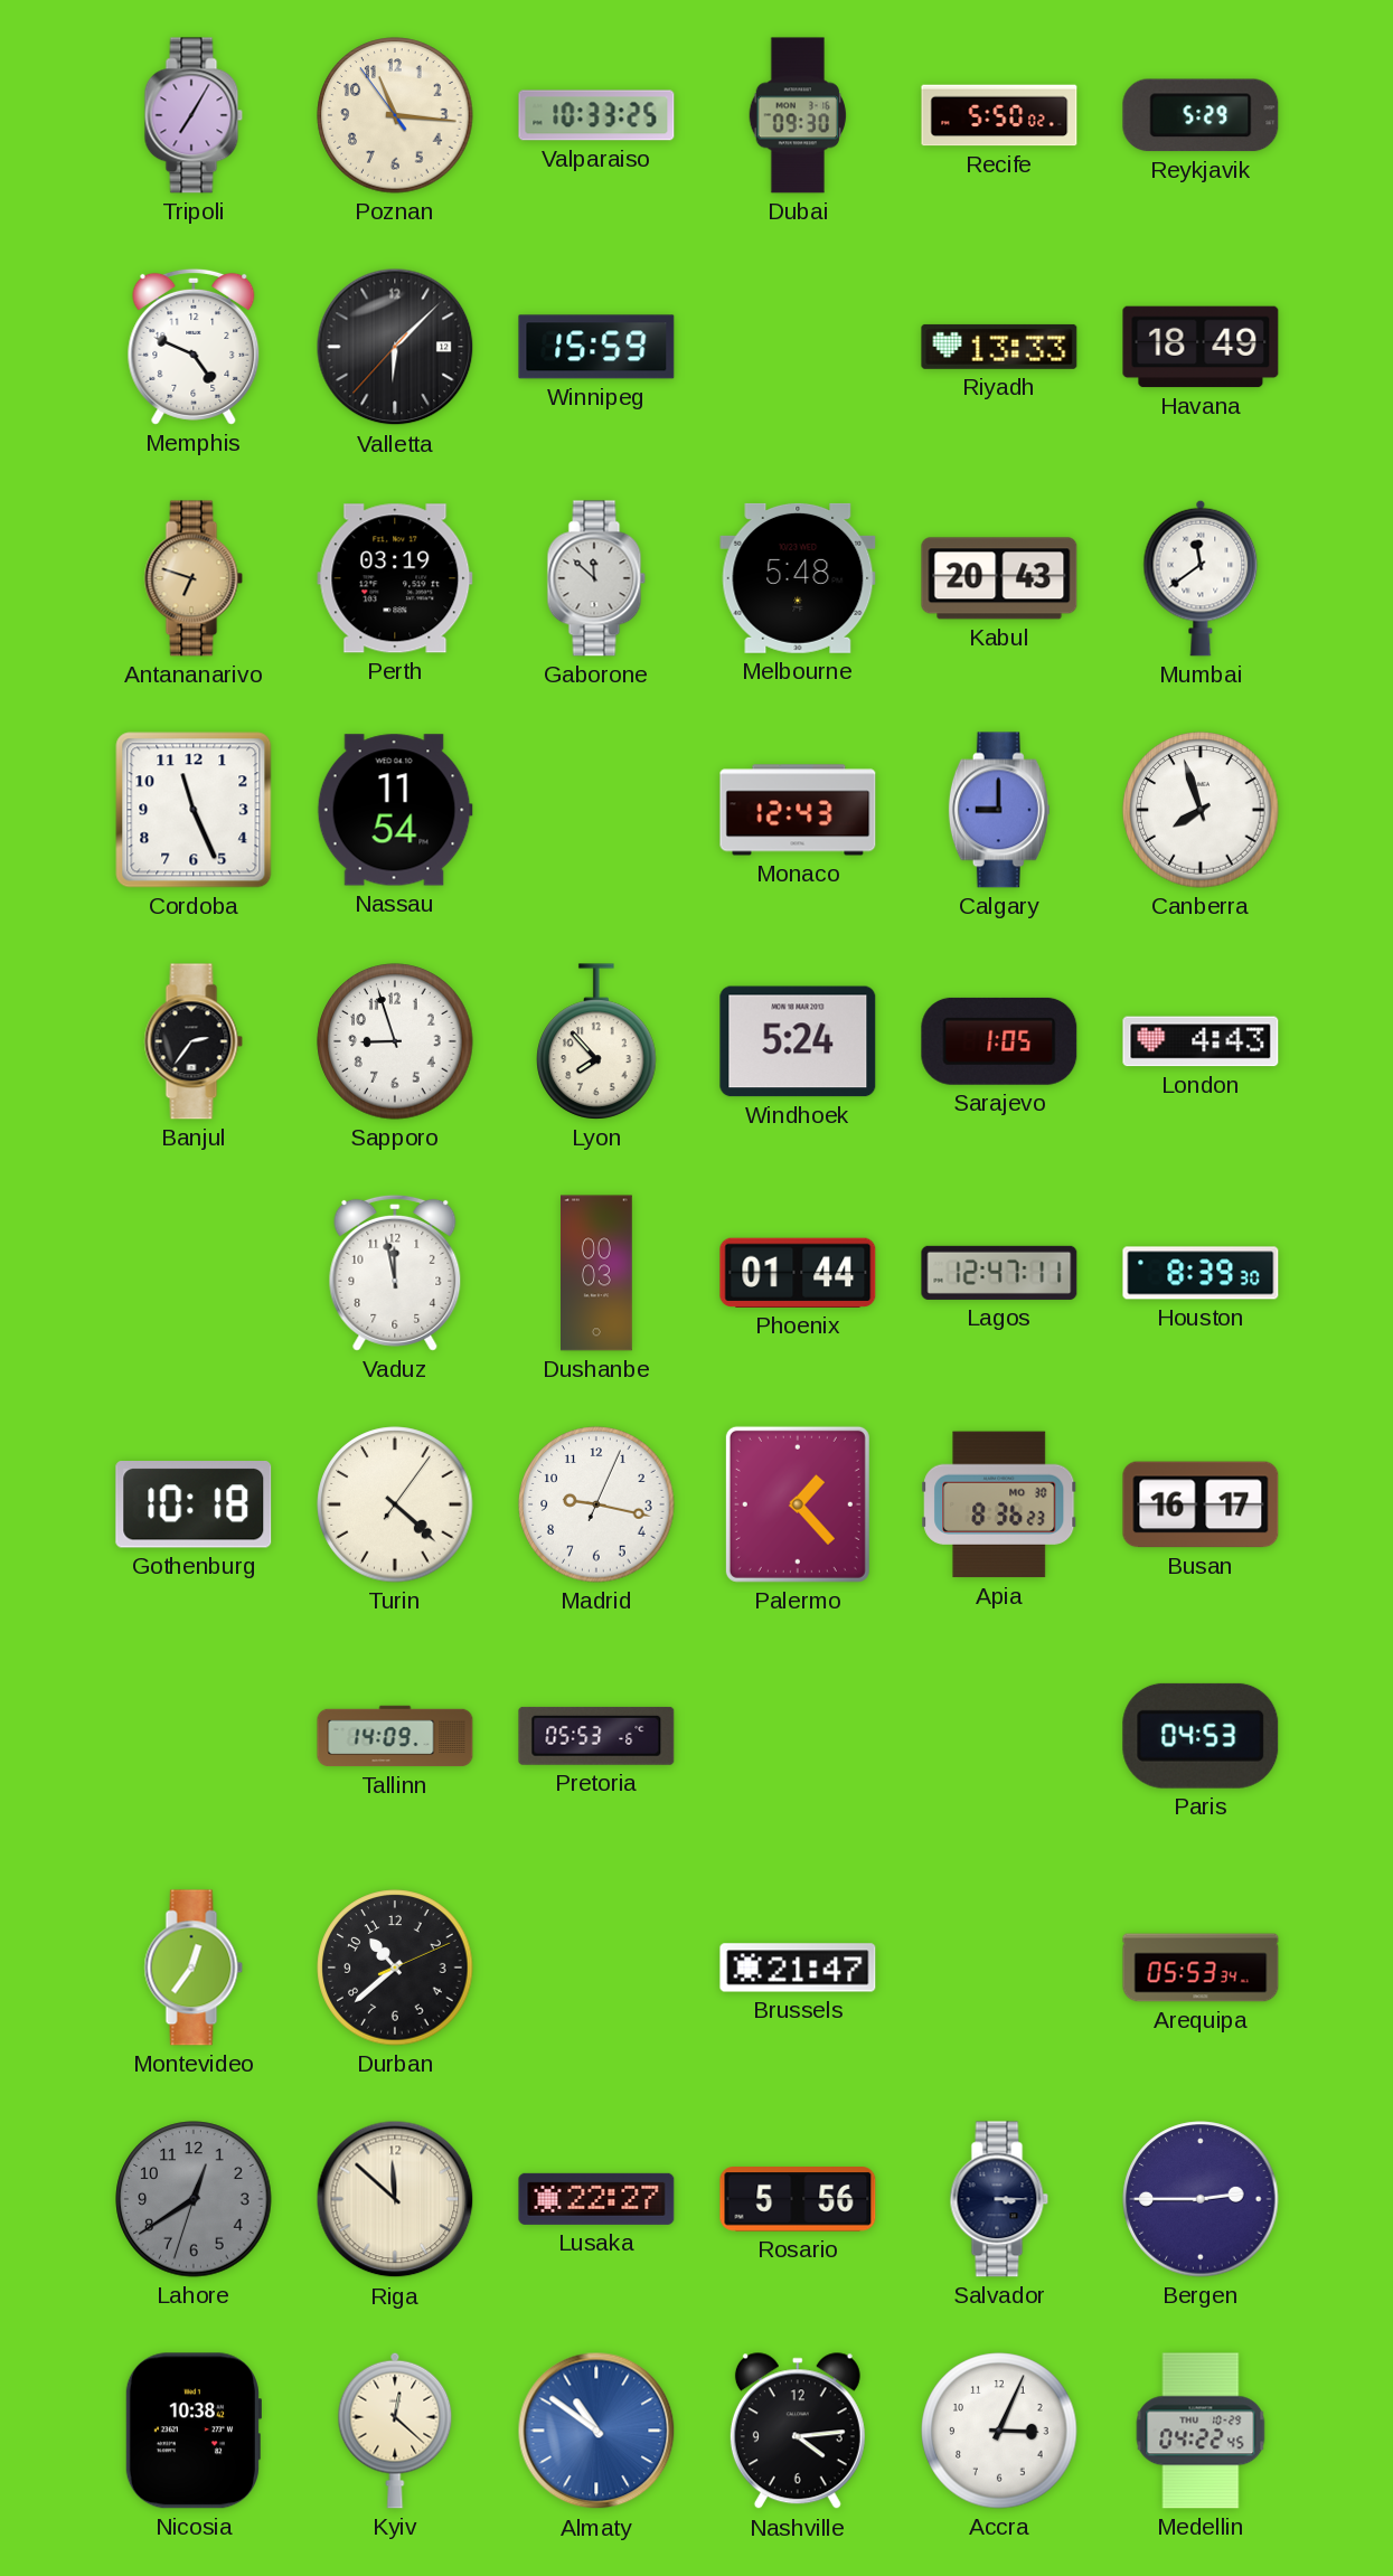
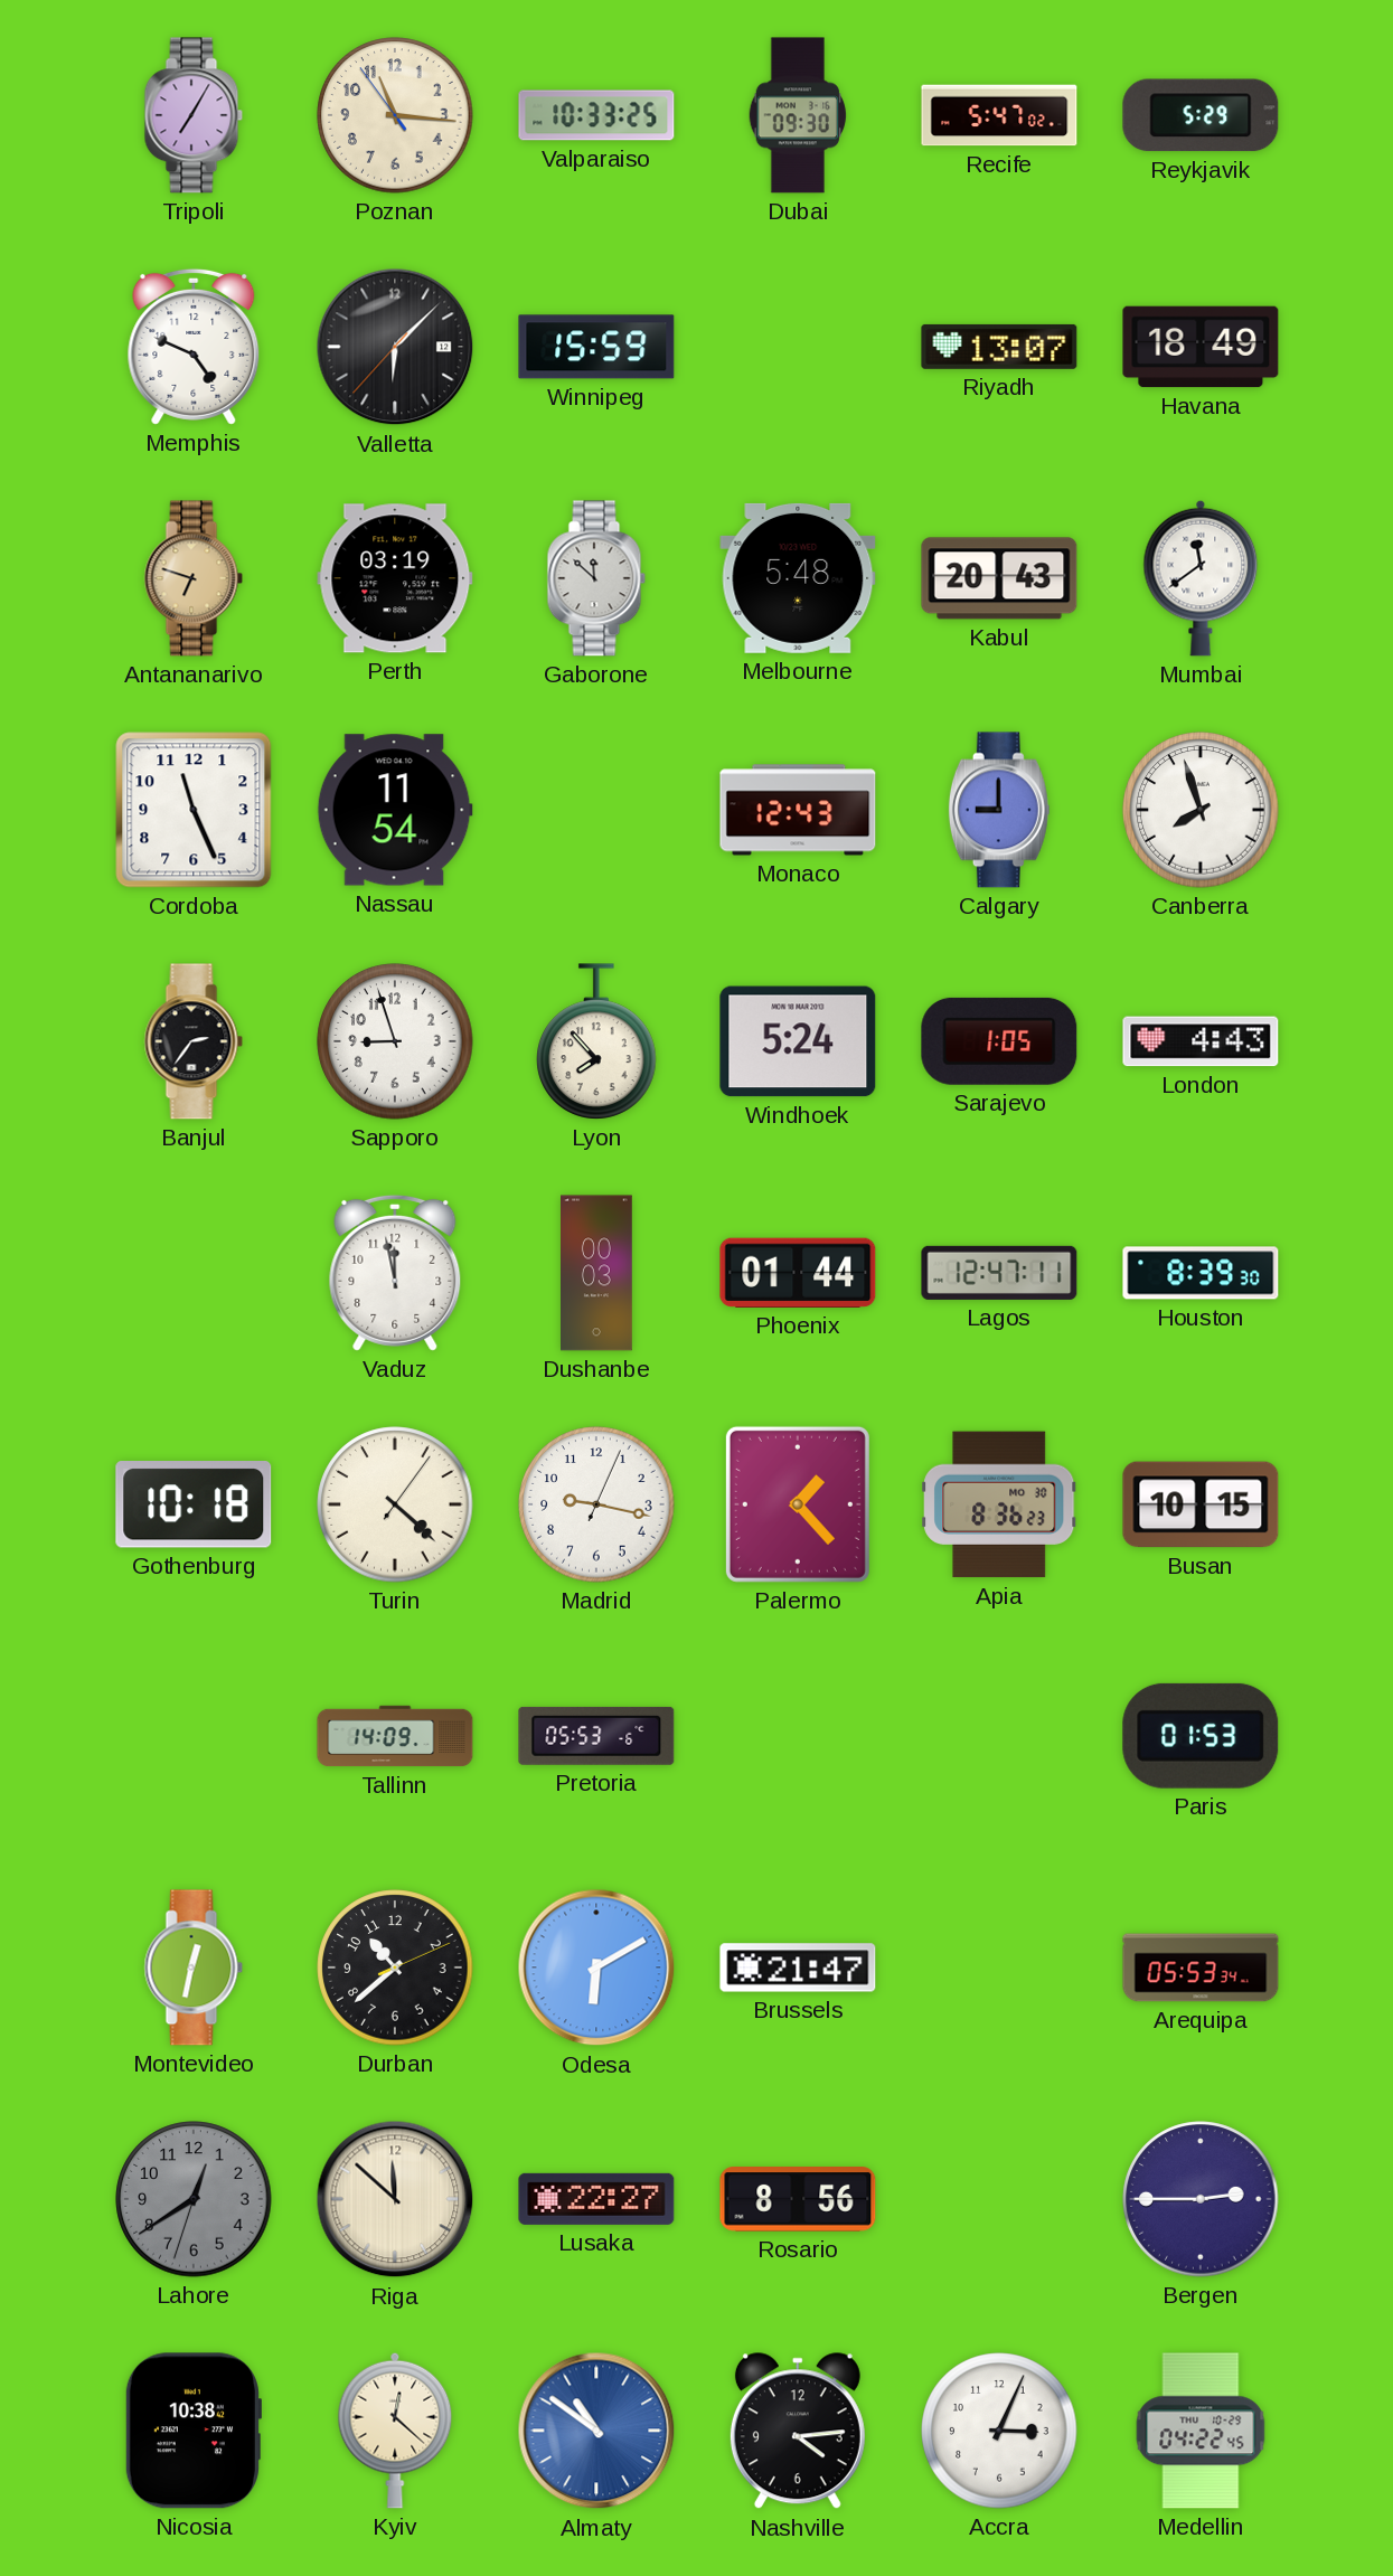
Recife: 5:50 -> 5:47 (999, 115)
Riyadh: 13:33 -> 13:07 (999, 347)
Busan: 16:17 -> 10:15 (1201, 1504)
Paris: 04:53 -> 01:53 (1201, 1736)
Montevideo: 12:36 -> 12:32 (194, 1968)
Odesa: none -> 6:10 (596, 1968)
Rosario: 5:56 -> 8:56 (798, 2200)
Salvador: 3:15 -> none (999, 2199)
